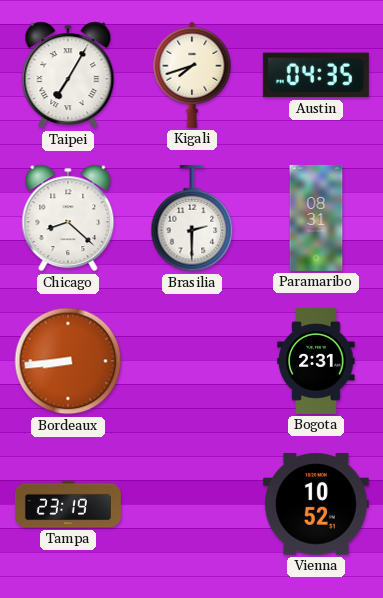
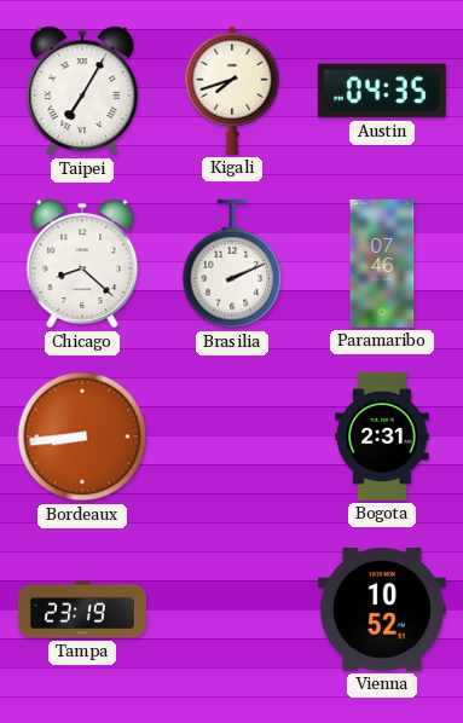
Brasilia: 2:30 -> 2:11 (232, 264)
Paramaribo: 08:31 -> 07:46 (382, 264)
